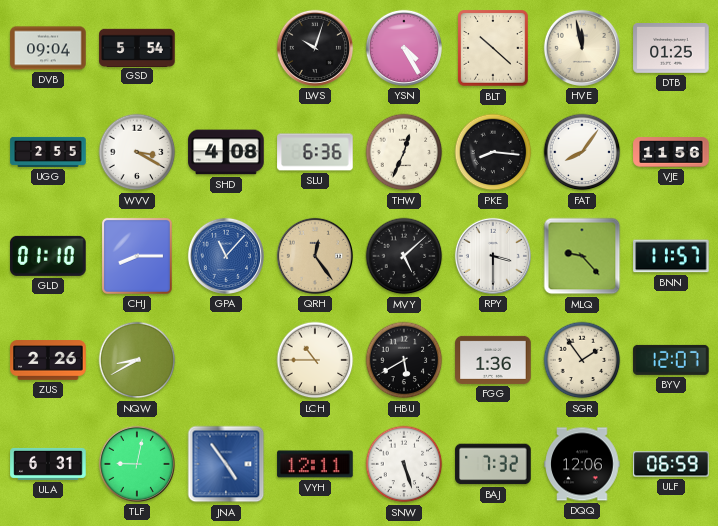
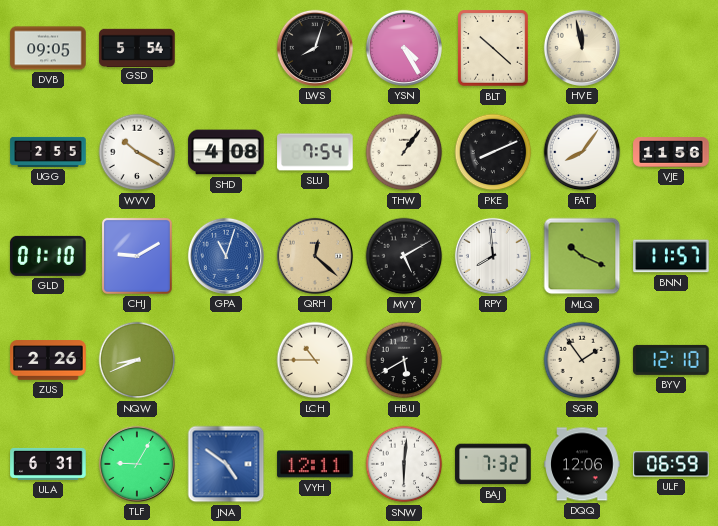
DVB: 09:04 -> 09:05 (48, 48)
LWS: 10:03 -> 8:03 (315, 48)
DTB: 01:25 -> none (671, 49)
WVV: 3:20 -> 10:20 (137, 152)
SLU: 6:36 -> 7:54 (315, 152)
THW: 12:34 -> 1:06 (404, 152)
PKE: 8:16 -> 8:11 (493, 152)
CHJ: 8:15 -> 9:10 (137, 256)
GPA: 11:07 -> 11:03 (226, 256)
QRH: 12:24 -> 12:22 (315, 256)
MVY: 5:08 -> 5:10 (404, 256)
RPY: 3:30 -> 7:59 (493, 256)
MLQ: 9:23 -> 10:19 (582, 256)
NQW: 8:40 -> 8:41 (137, 360)
FGG: 1:36 -> none (493, 360)
BYV: 12:07 -> 12:10 (671, 360)
TLF: 9:02 -> 9:05 (137, 464)
JNA: 4:54 -> 4:51 (226, 464)
SNW: 5:27 -> 6:01 (404, 464)
